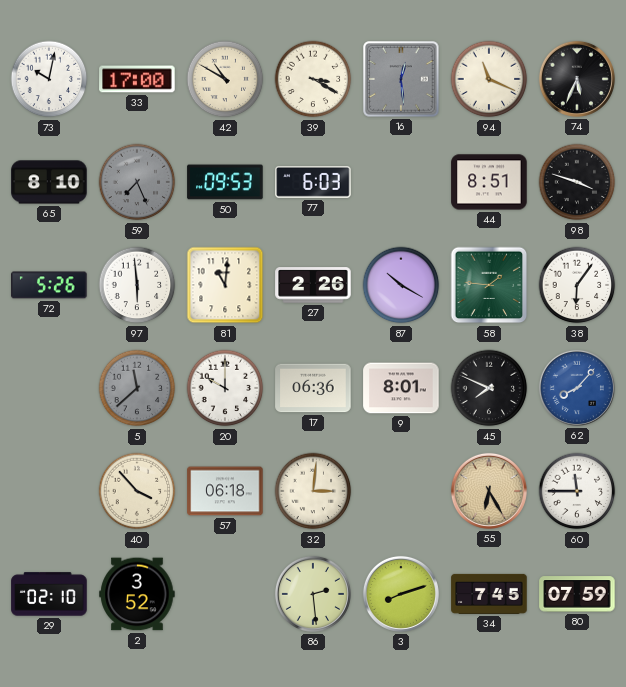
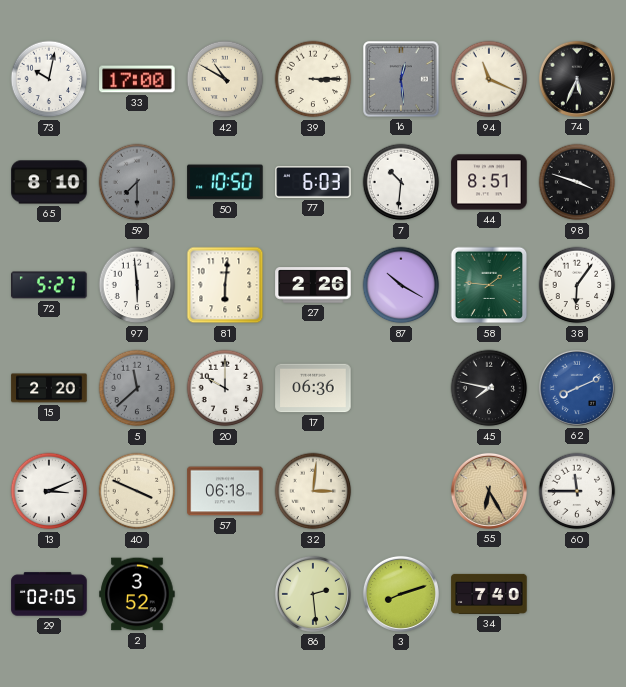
39: 3:20 -> 3:15 (313, 79)
59: 7:26 -> 7:30 (137, 182)
50: 09:53 -> 10:50 (225, 182)
7: none -> 10:31 (401, 182)
72: 5:26 -> 5:27 (49, 285)
81: 11:01 -> 6:01 (225, 285)
15: none -> 2:20 (49, 388)
9: 8:01 -> none (401, 388)
45: 7:49 -> 7:47 (489, 388)
62: 8:07 -> 8:11 (577, 388)
13: none -> 3:11 (49, 491)
40: 3:53 -> 3:49 (137, 491)
29: 02:10 -> 02:05 (49, 594)
34: 7:45 -> 7:40 (489, 594)
80: 07:59 -> none (577, 594)
